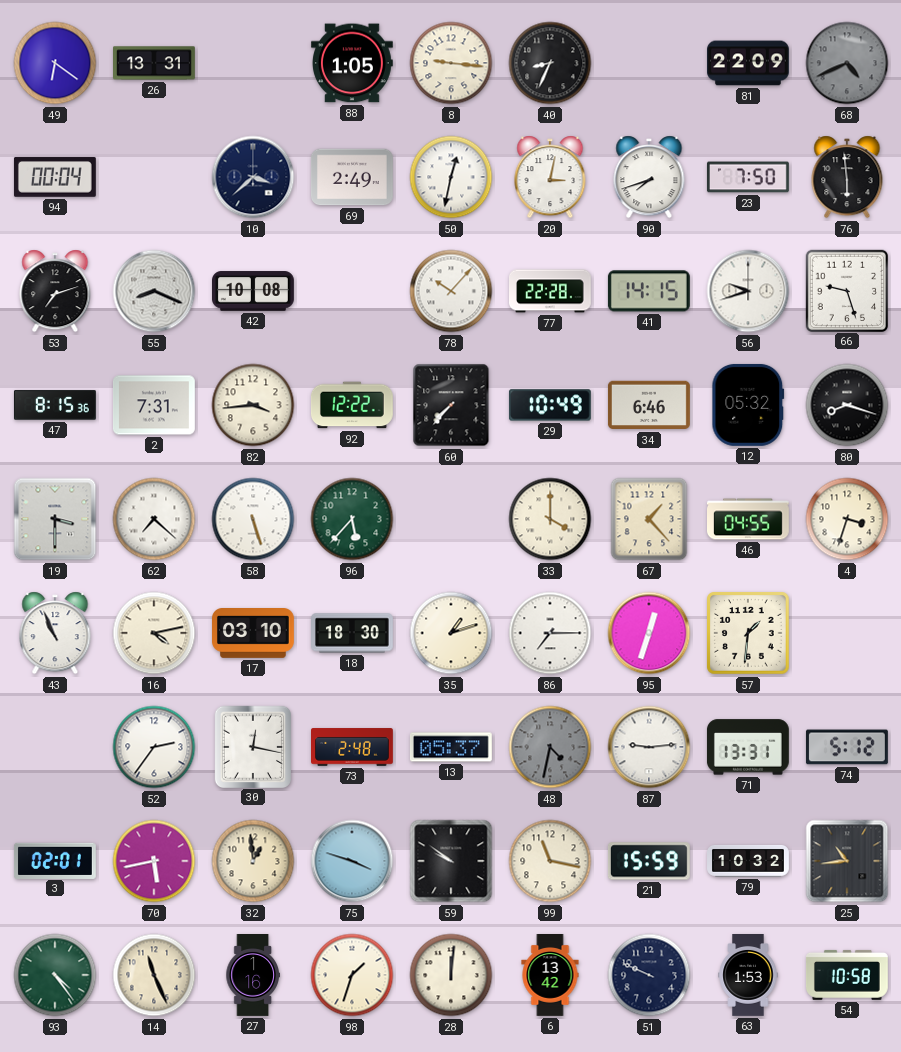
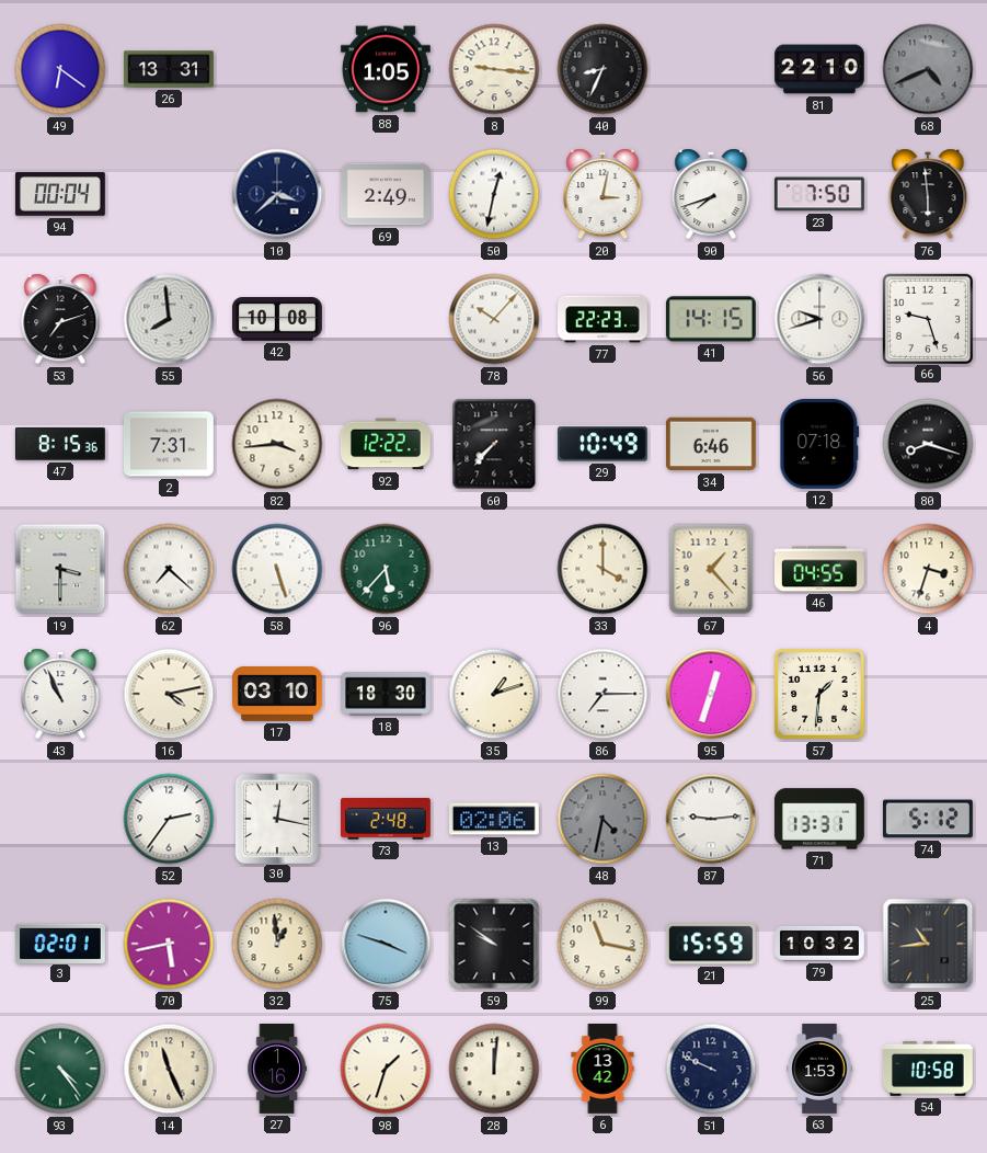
81: 22:09 -> 22:10 (820, 69)
55: 8:19 -> 7:59 (169, 319)
77: 22:28 -> 22:23 (604, 319)
12: 05:32 -> 07:18 (819, 444)
13: 05:37 -> 02:06 (494, 819)
